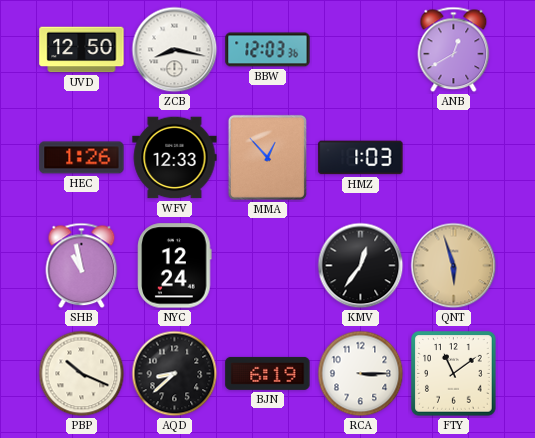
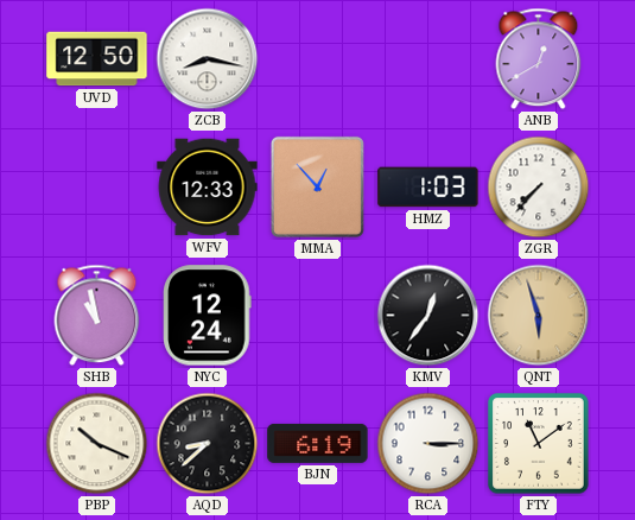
BBW: 12:03 -> none (268, 50)
HEC: 1:26 -> none (82, 158)
ZGR: none -> 7:37 (539, 188)
